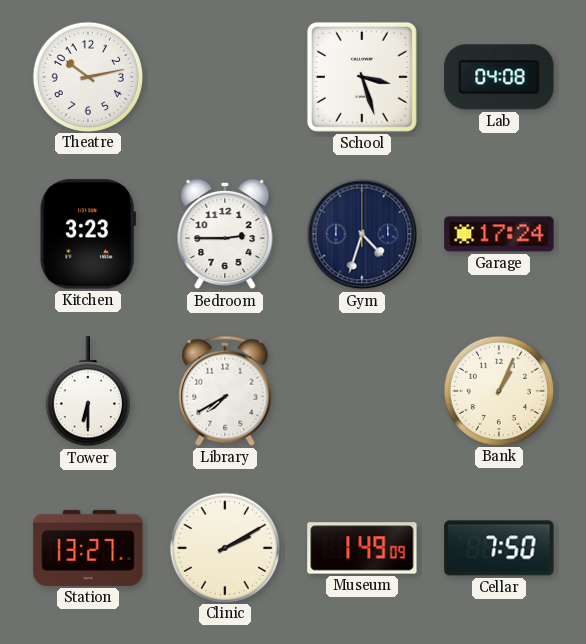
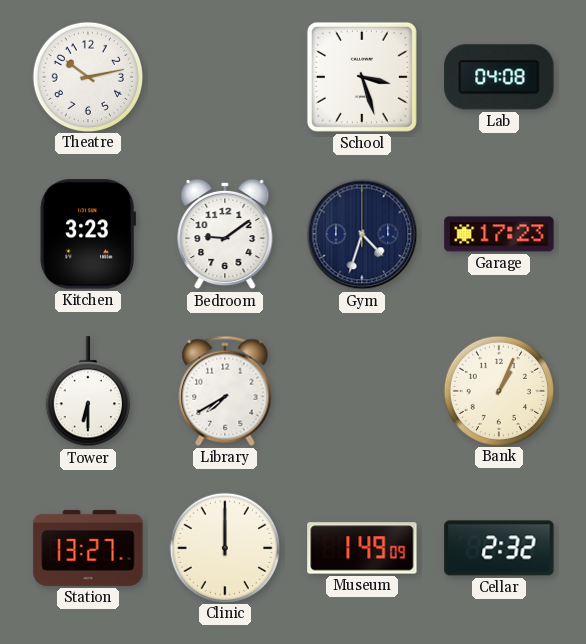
Bedroom: 2:45 -> 9:09 (225, 234)
Garage: 17:24 -> 17:23 (499, 234)
Clinic: 2:10 -> 12:00 (224, 547)
Cellar: 7:50 -> 2:32 (499, 548)
